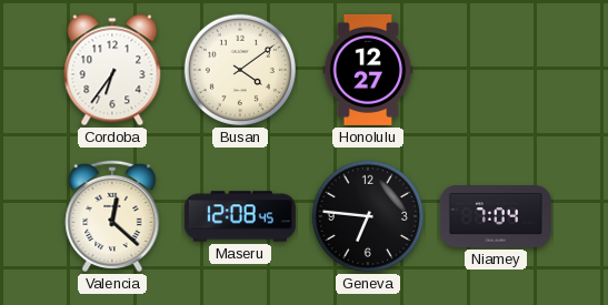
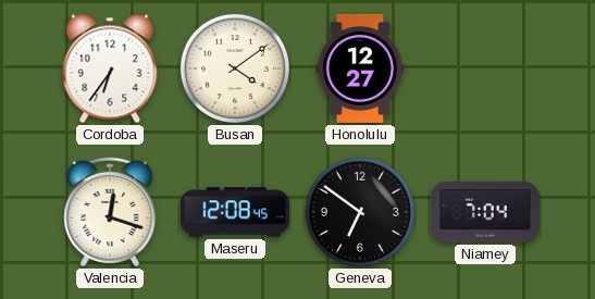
Valencia: 12:22 -> 12:18 (110, 212)
Geneva: 6:46 -> 6:51 (360, 212)
